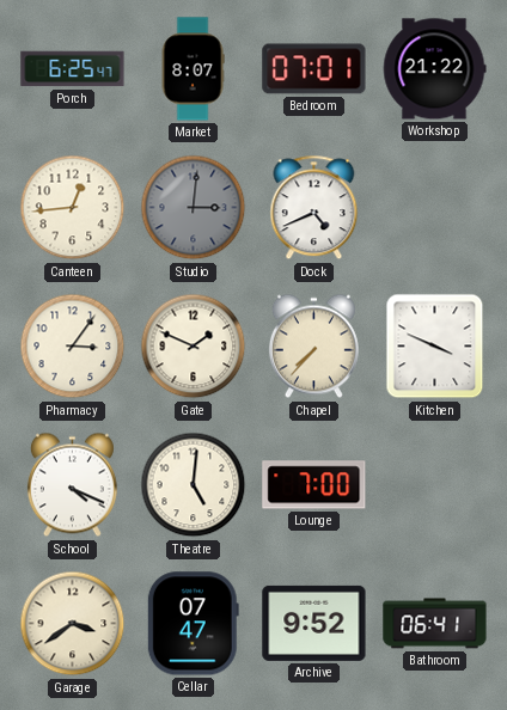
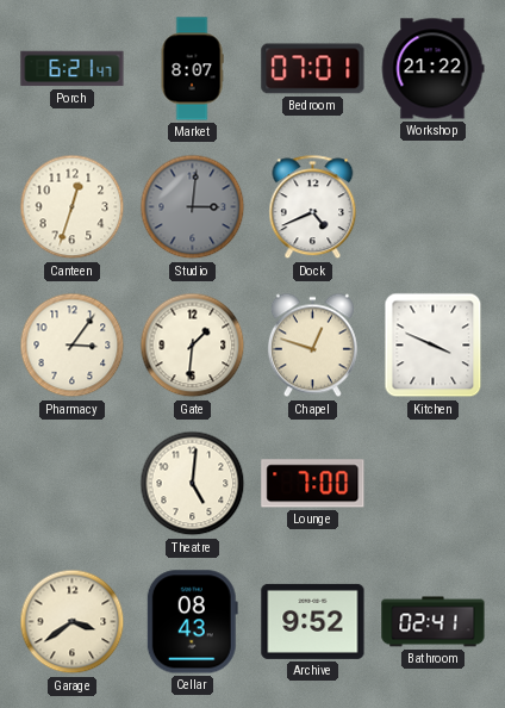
Porch: 6:25 -> 6:21 (73, 69)
Canteen: 12:44 -> 12:33 (73, 207)
Gate: 1:49 -> 1:31 (193, 346)
Chapel: 7:37 -> 12:48 (312, 346)
School: 4:19 -> none (72, 485)
Cellar: 07:47 -> 08:43 (192, 622)
Bathroom: 06:41 -> 02:41 (434, 622)
